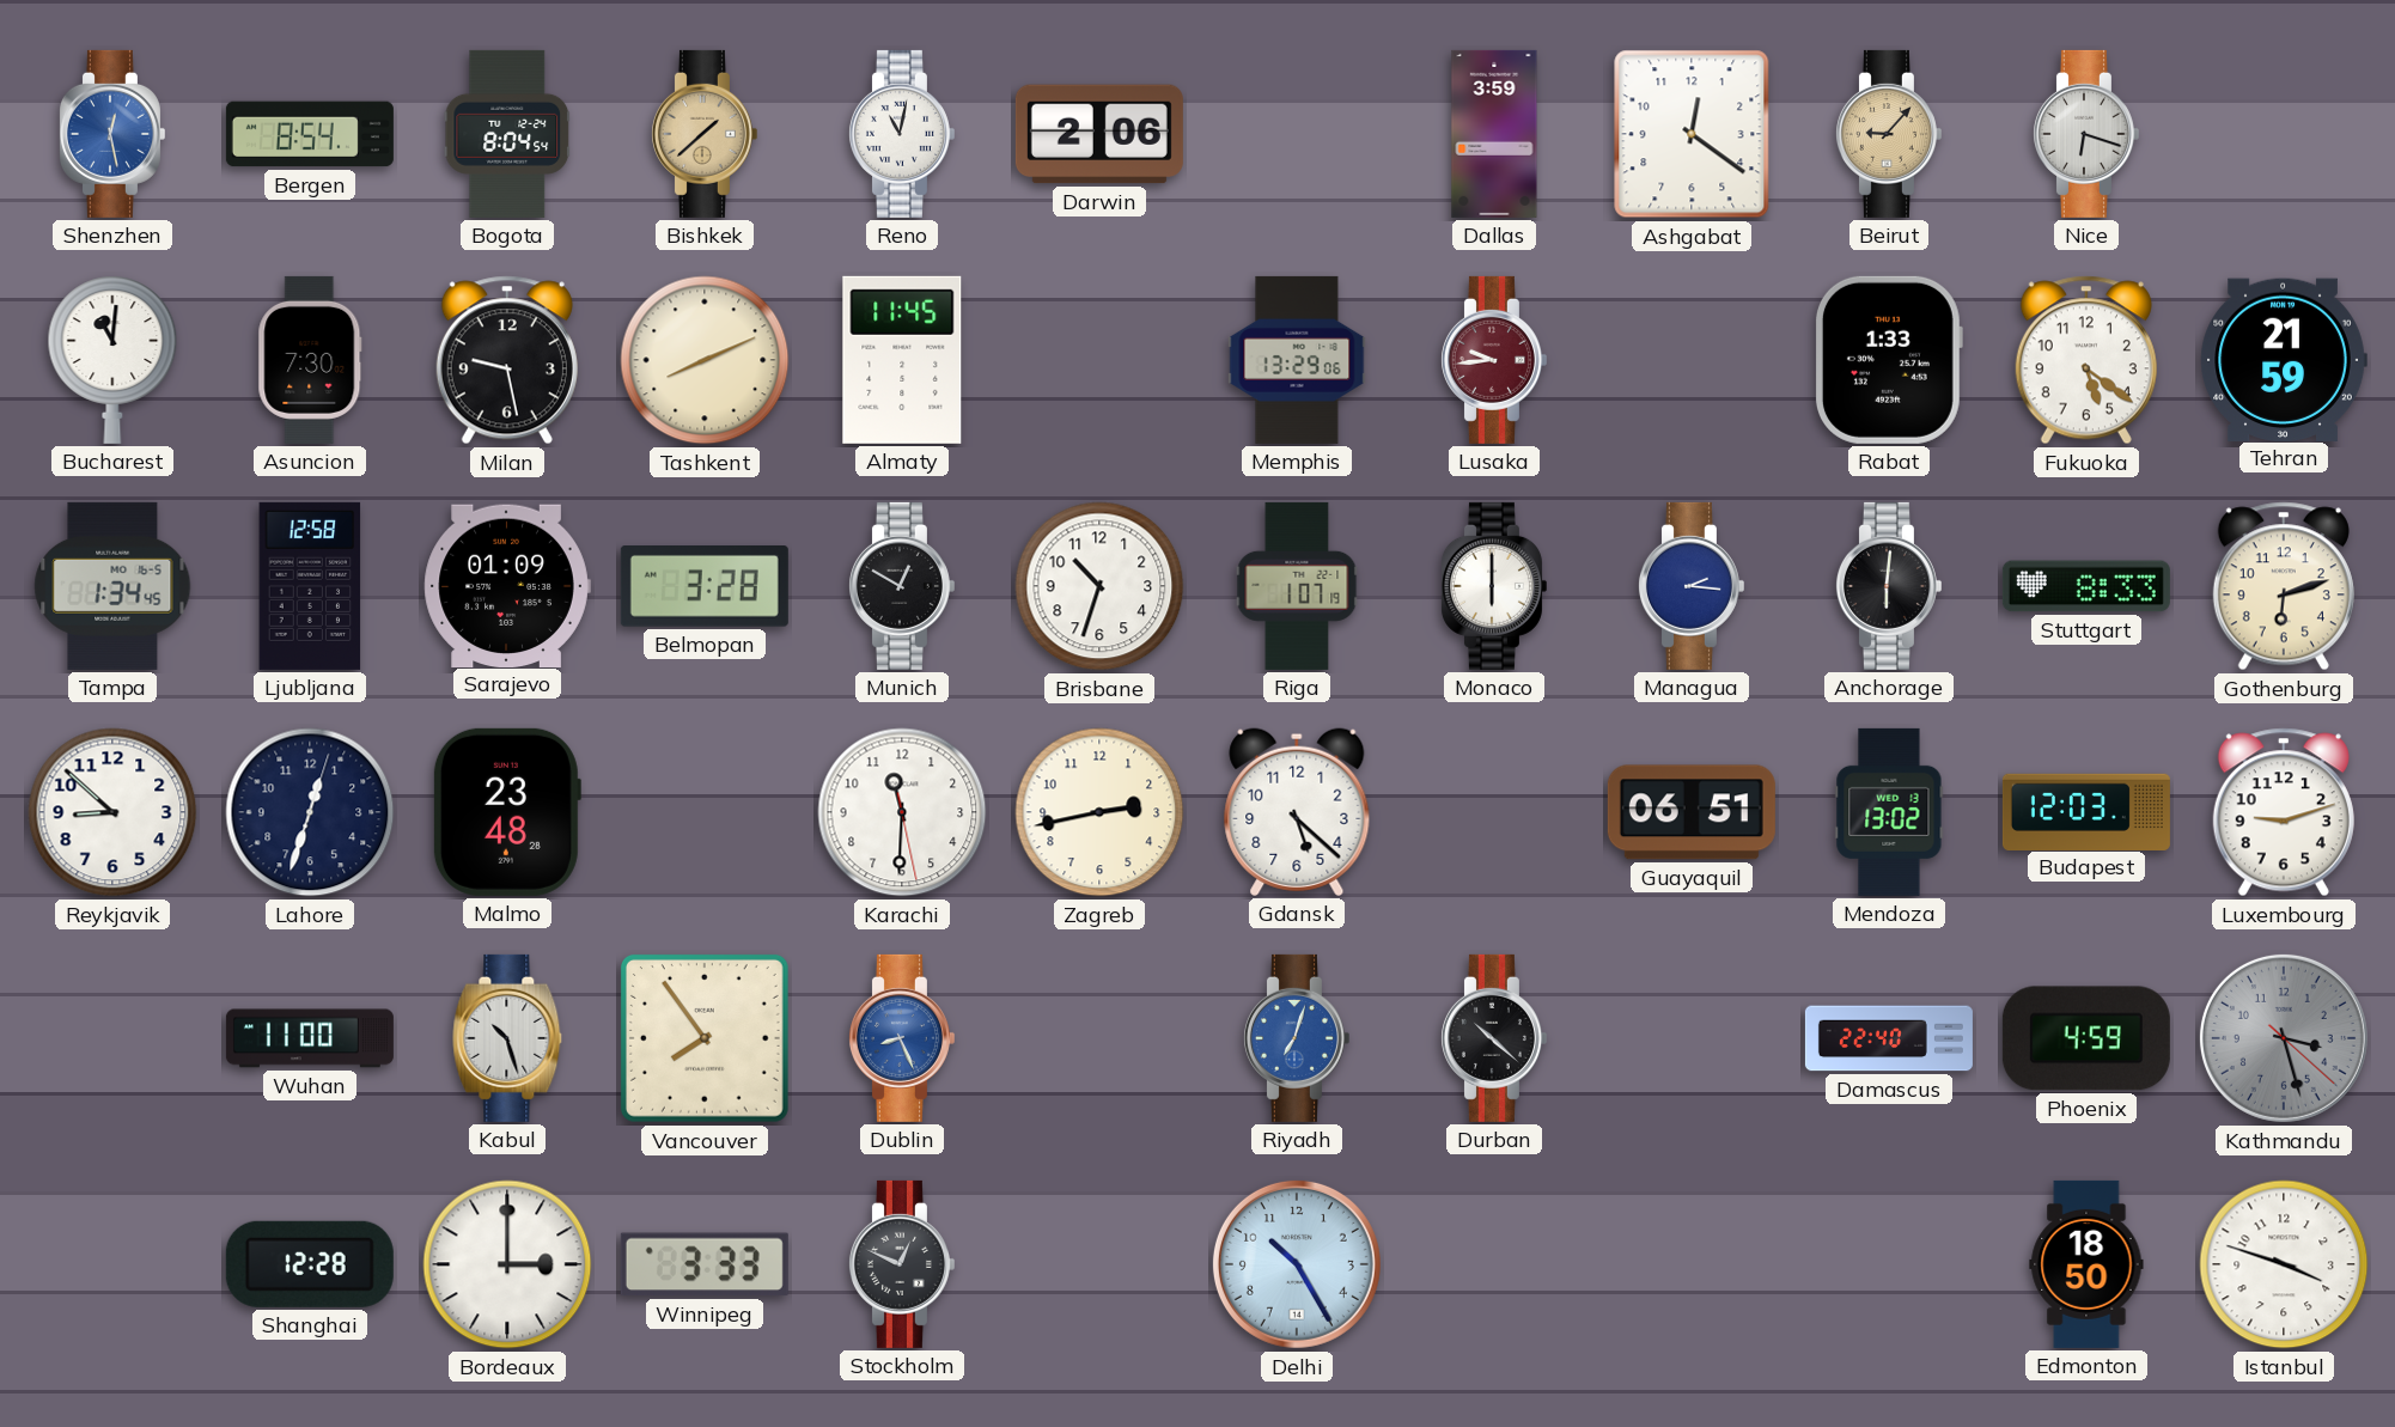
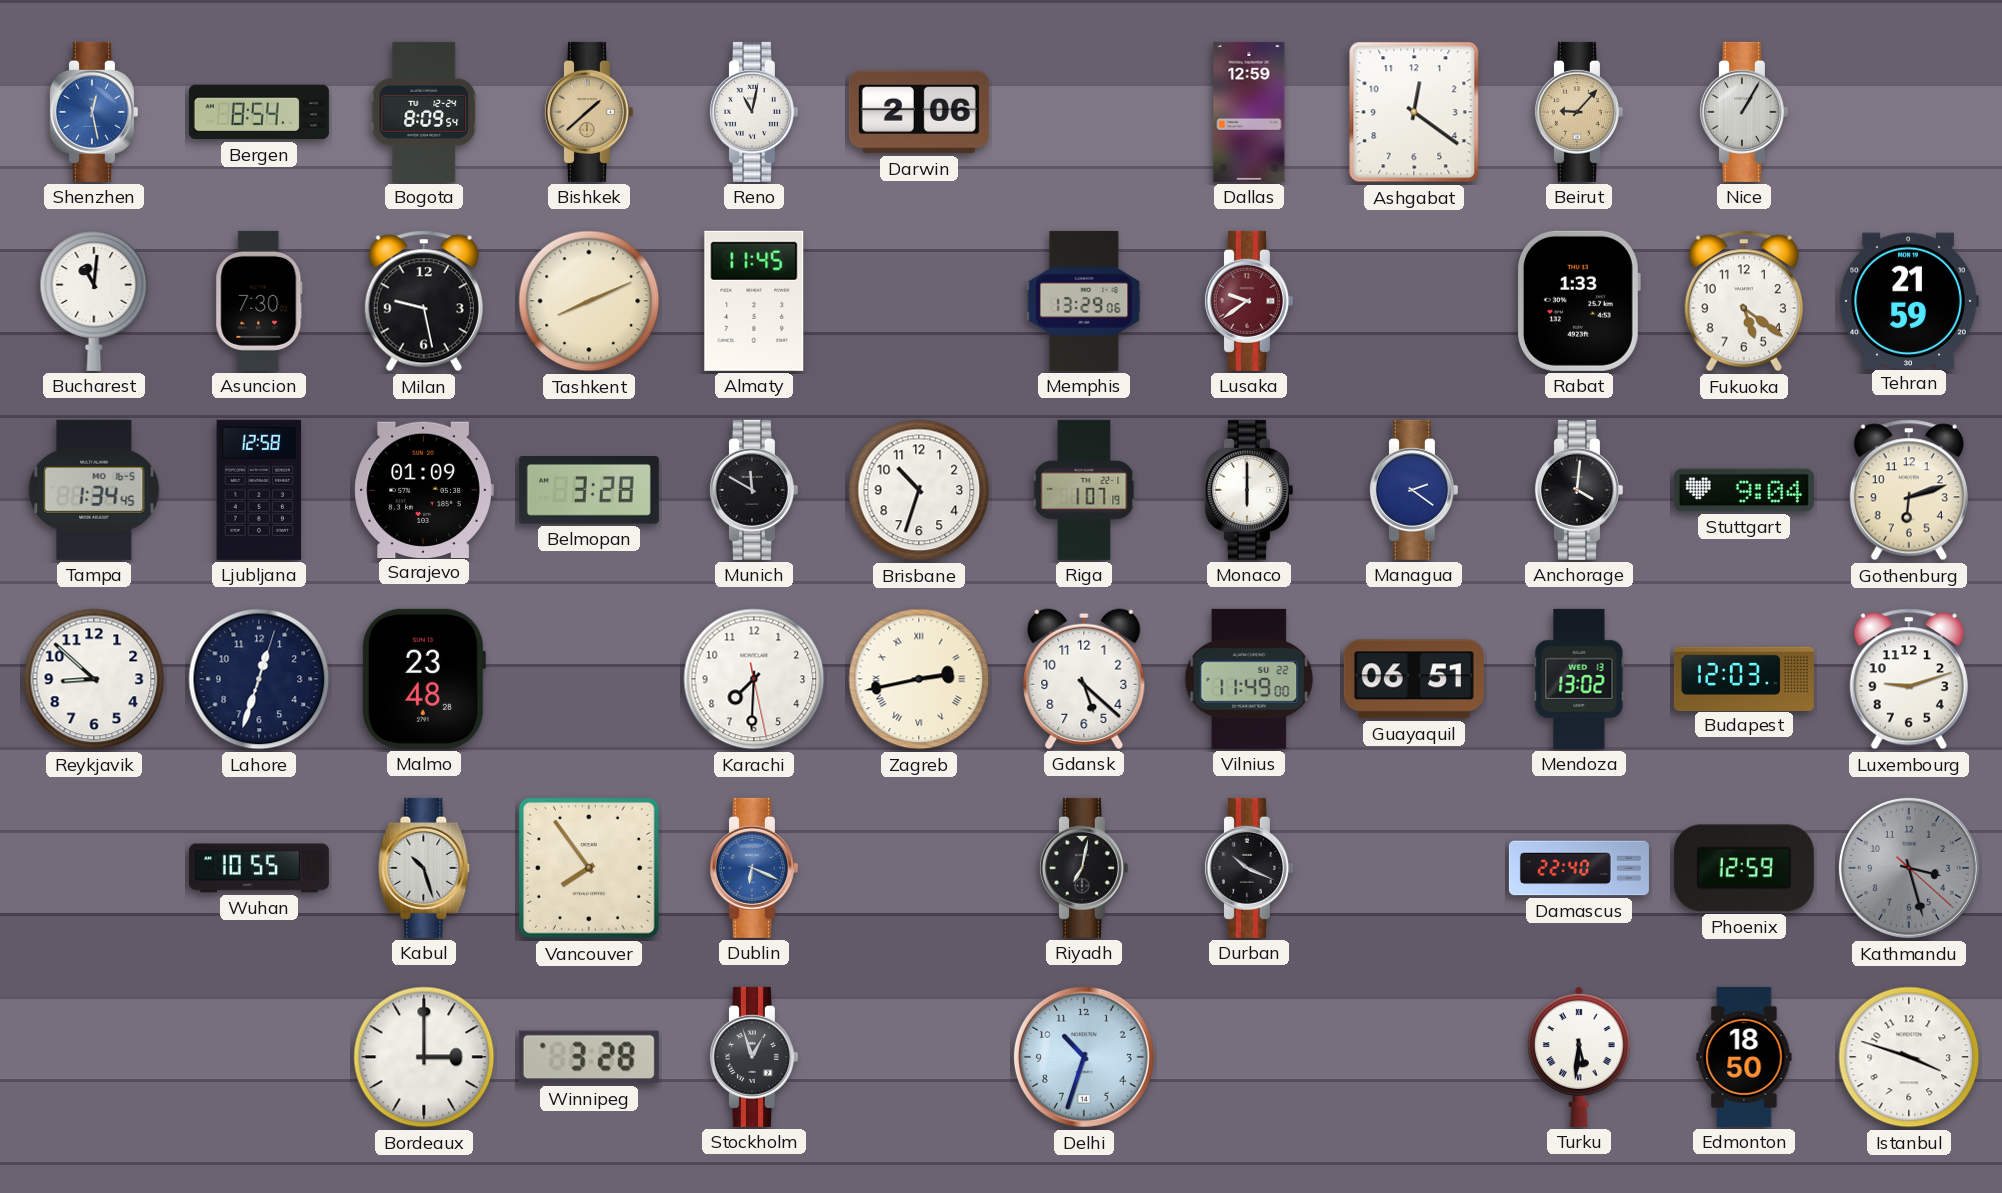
Bogota: 8:04 -> 8:09 (424, 112)
Dallas: 3:59 -> 12:59 (1249, 112)
Nice: 6:18 -> 1:05 (1743, 112)
Lusaka: 9:44 -> 9:39 (1248, 301)
Munich: 12:50 -> 11:50 (753, 490)
Managua: 2:16 -> 2:21 (1413, 490)
Anchorage: 6:01 -> 4:01 (1578, 490)
Stuttgart: 8:33 -> 9:04 (1744, 490)
Karachi: 11:30 -> 7:30 (754, 679)
Zagreb numerals: Arabic -> Roman (919, 679)
Vilnius: none -> 11:49 (1249, 679)
Wuhan: 11:00 -> 10:55 (259, 868)
Dublin: 8:26 -> 6:19 (753, 868)
Riyadh: 7:03 -> 7:02 (1083, 868)
Riyadh dial: blue -> black (1083, 868)
Durban: 10:22 -> 10:19 (1248, 868)
Phoenix: 4:59 -> 12:59 (1744, 868)
Shanghai: 12:28 -> none (310, 1264)
Winnipeg: 3:33 -> 3:28 (589, 1057)
Stockholm: 12:49 -> 12:57 (753, 1057)
Delhi: 10:25 -> 10:33 (1084, 1057)
Turku: none -> 5:31 (1580, 1057)
